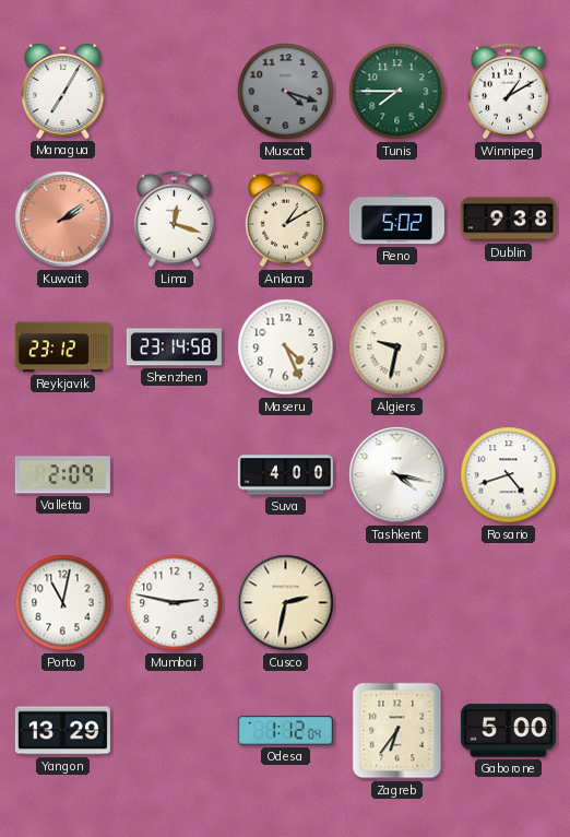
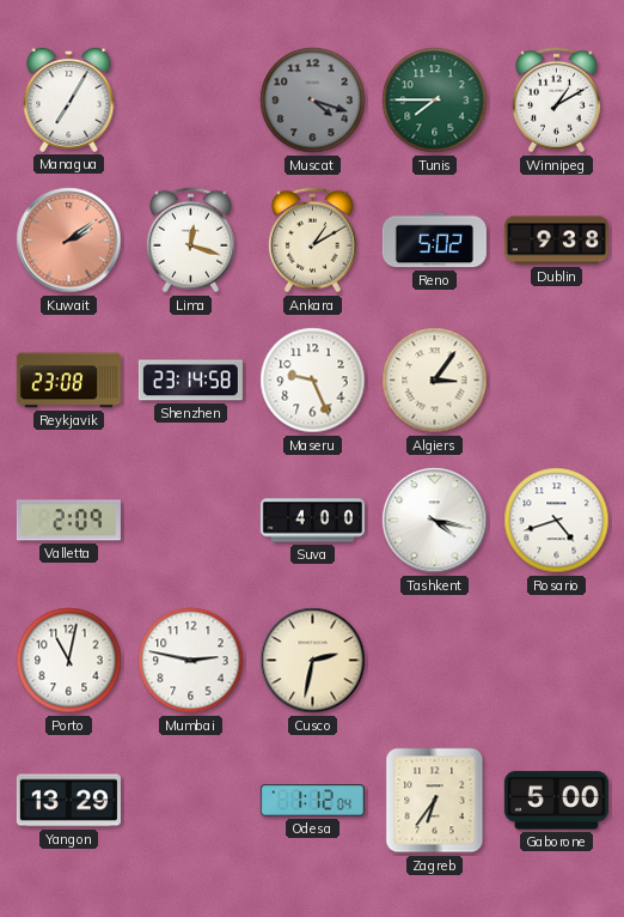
Reykjavik: 23:12 -> 23:08 (68, 381)
Maseru: 4:26 -> 9:26 (313, 381)
Algiers: 9:32 -> 3:06 (435, 381)
